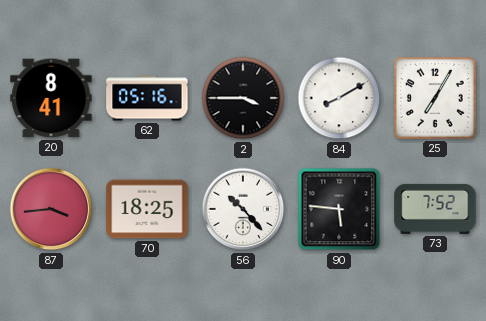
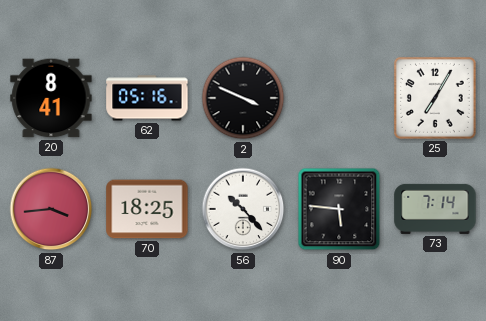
2: 3:45 -> 3:49 (243, 98)
84: 8:10 -> none (339, 98)
73: 7:52 -> 7:14 (435, 209)
